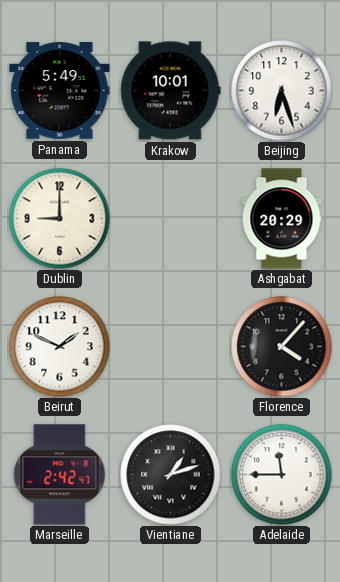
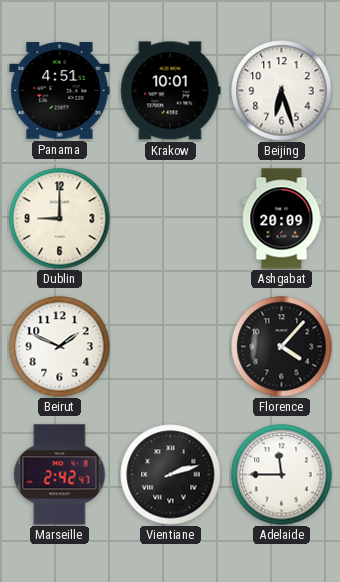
Panama: 5:49 -> 4:51 (60, 91)
Ashgabat: 20:29 -> 20:09 (282, 219)
Vientiane: 1:12 -> 2:12 (171, 475)
